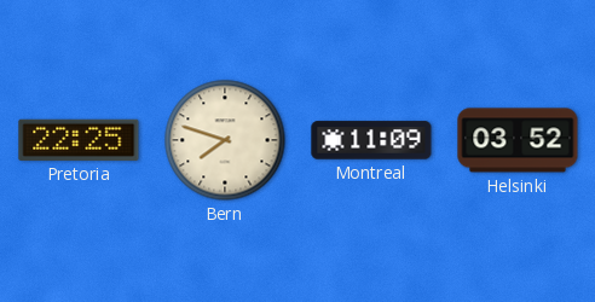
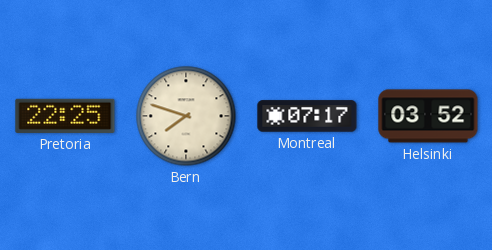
Montreal: 11:09 -> 07:17 (307, 116)
